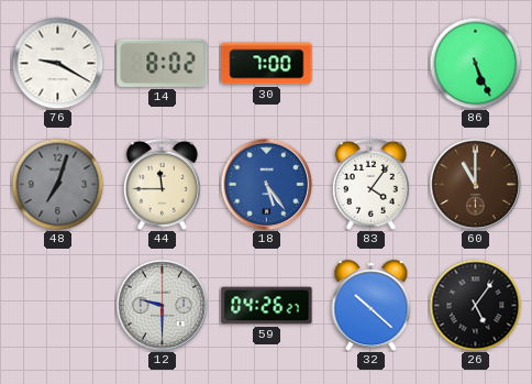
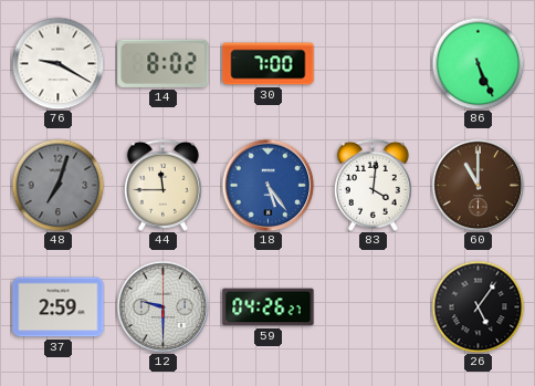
83: 4:06 -> 4:01 (373, 185)
37: none -> 2:59 (59, 307)
32: 10:22 -> none (372, 306)
